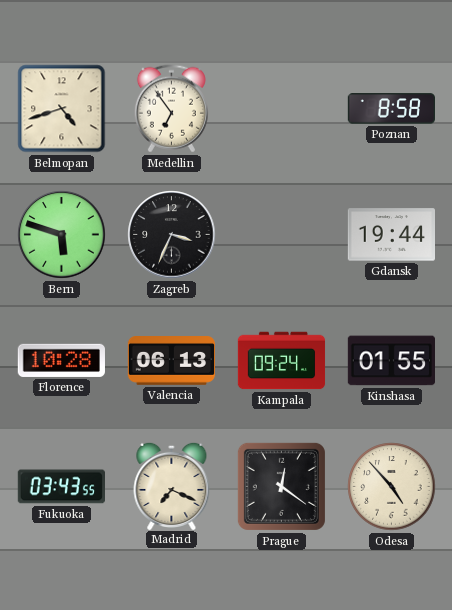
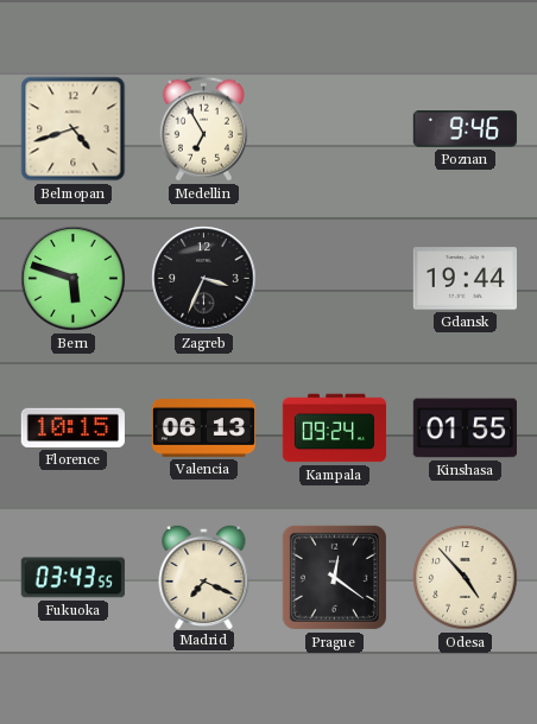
Medellin: 6:54 -> 6:55 (203, 129)
Poznan: 8:58 -> 9:46 (465, 129)
Florence: 10:28 -> 10:15 (72, 427)
